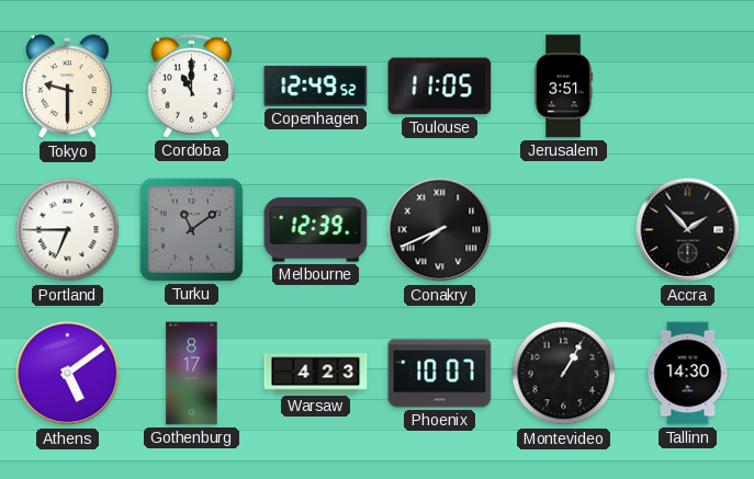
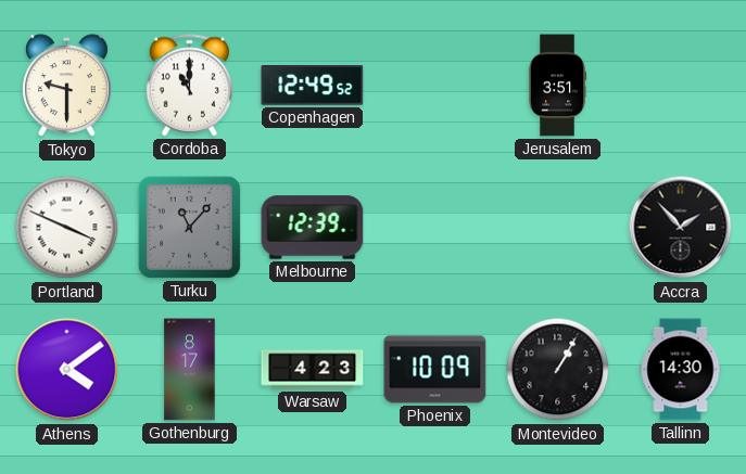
Toulouse: 11:05 -> none (440, 87)
Portland: 6:45 -> 3:49 (67, 228)
Turku: 11:09 -> 11:07 (189, 227)
Conakry: 7:41 -> none (440, 230)
Athens: 5:09 -> 4:09 (67, 370)
Phoenix: 10:07 -> 10:09 (435, 370)
